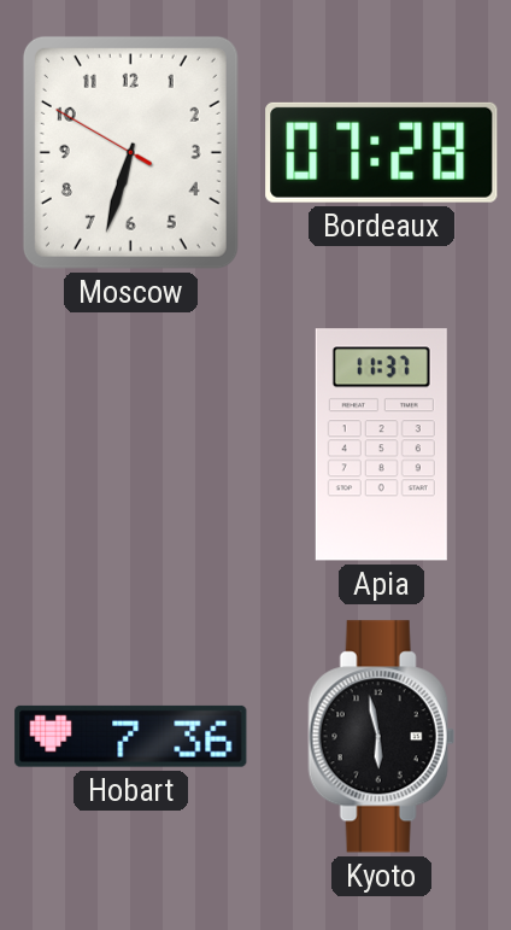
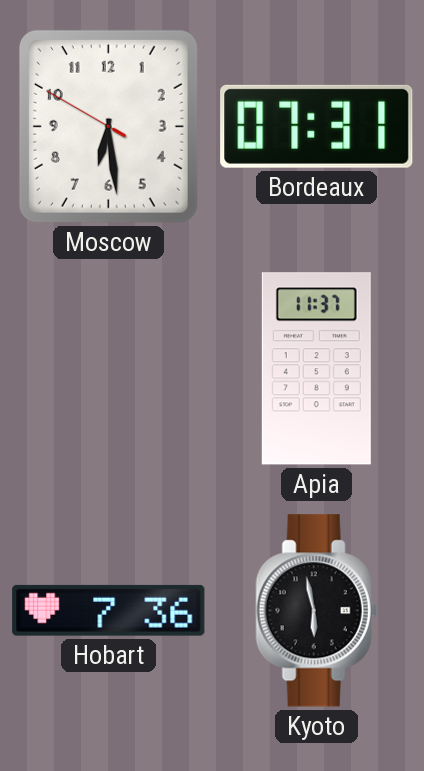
Moscow: 6:32 -> 6:28 (108, 126)
Bordeaux: 07:28 -> 07:31 (317, 126)
